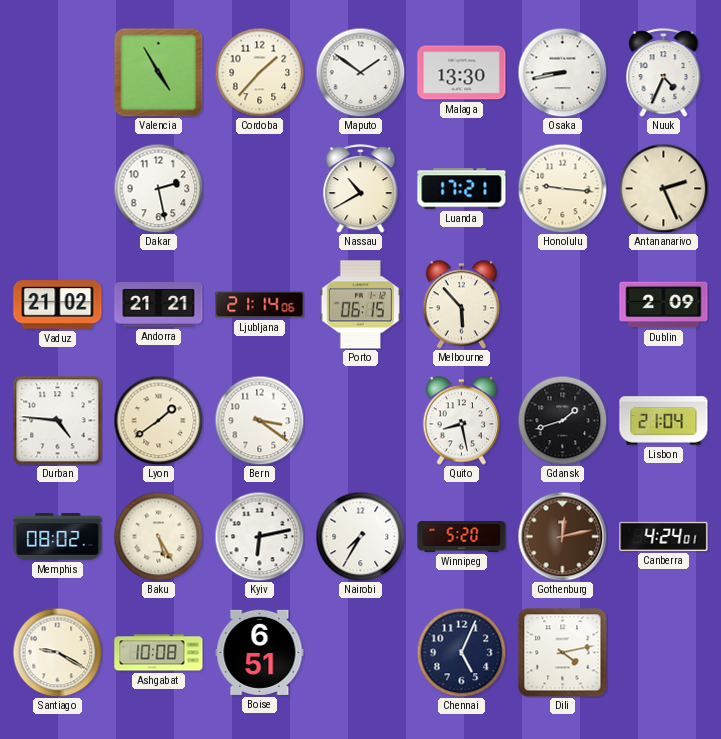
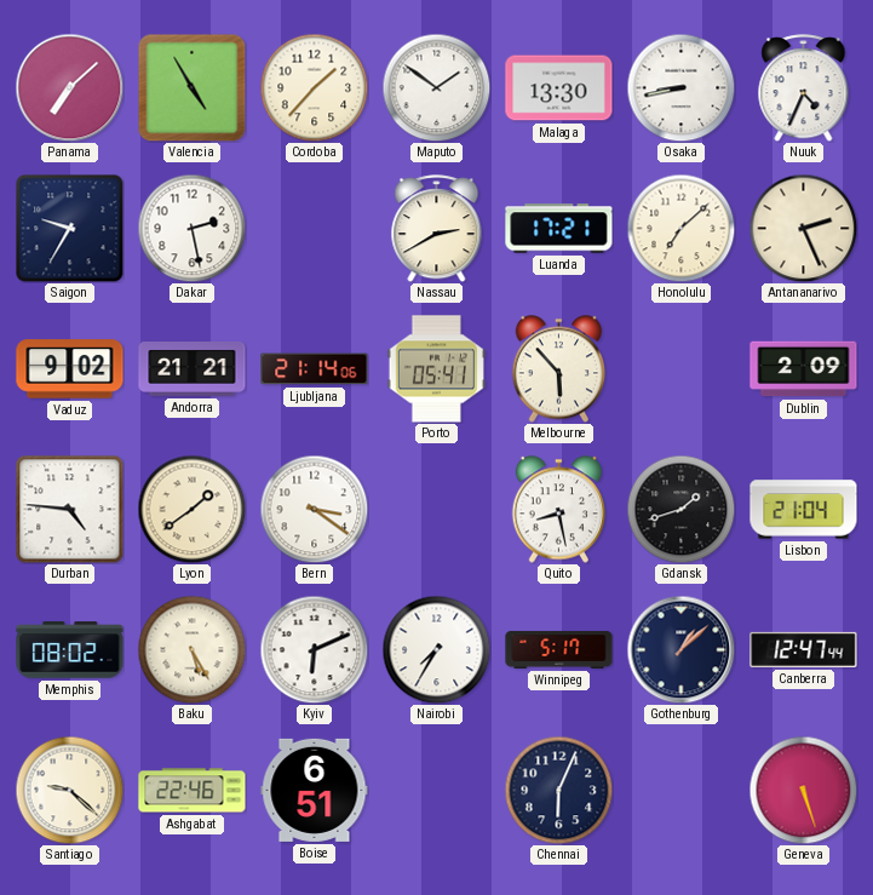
Panama: none -> 7:08 (69, 87)
Saigon: none -> 9:35 (69, 228)
Nassau: 10:40 -> 2:40 (437, 229)
Honolulu: 9:16 -> 7:08 (680, 228)
Vaduz: 21:02 -> 9:02 (70, 369)
Porto: 06:15 -> 05:41 (436, 369)
Kyiv: 6:13 -> 6:11 (314, 649)
Winnipeg: 5:20 -> 5:17 (559, 649)
Gothenburg: 12:13 -> 1:08 (680, 649)
Gothenburg dial: brown -> navy (680, 649)
Canberra: 4:24 -> 12:47 (804, 649)
Santiago: 9:20 -> 9:22 (69, 790)
Ashgabat: 10:08 -> 22:46 (193, 791)
Chennai: 5:04 -> 6:04 (558, 790)
Dili: 4:13 -> none (563, 653)
Geneva: none -> 5:27 (803, 790)
